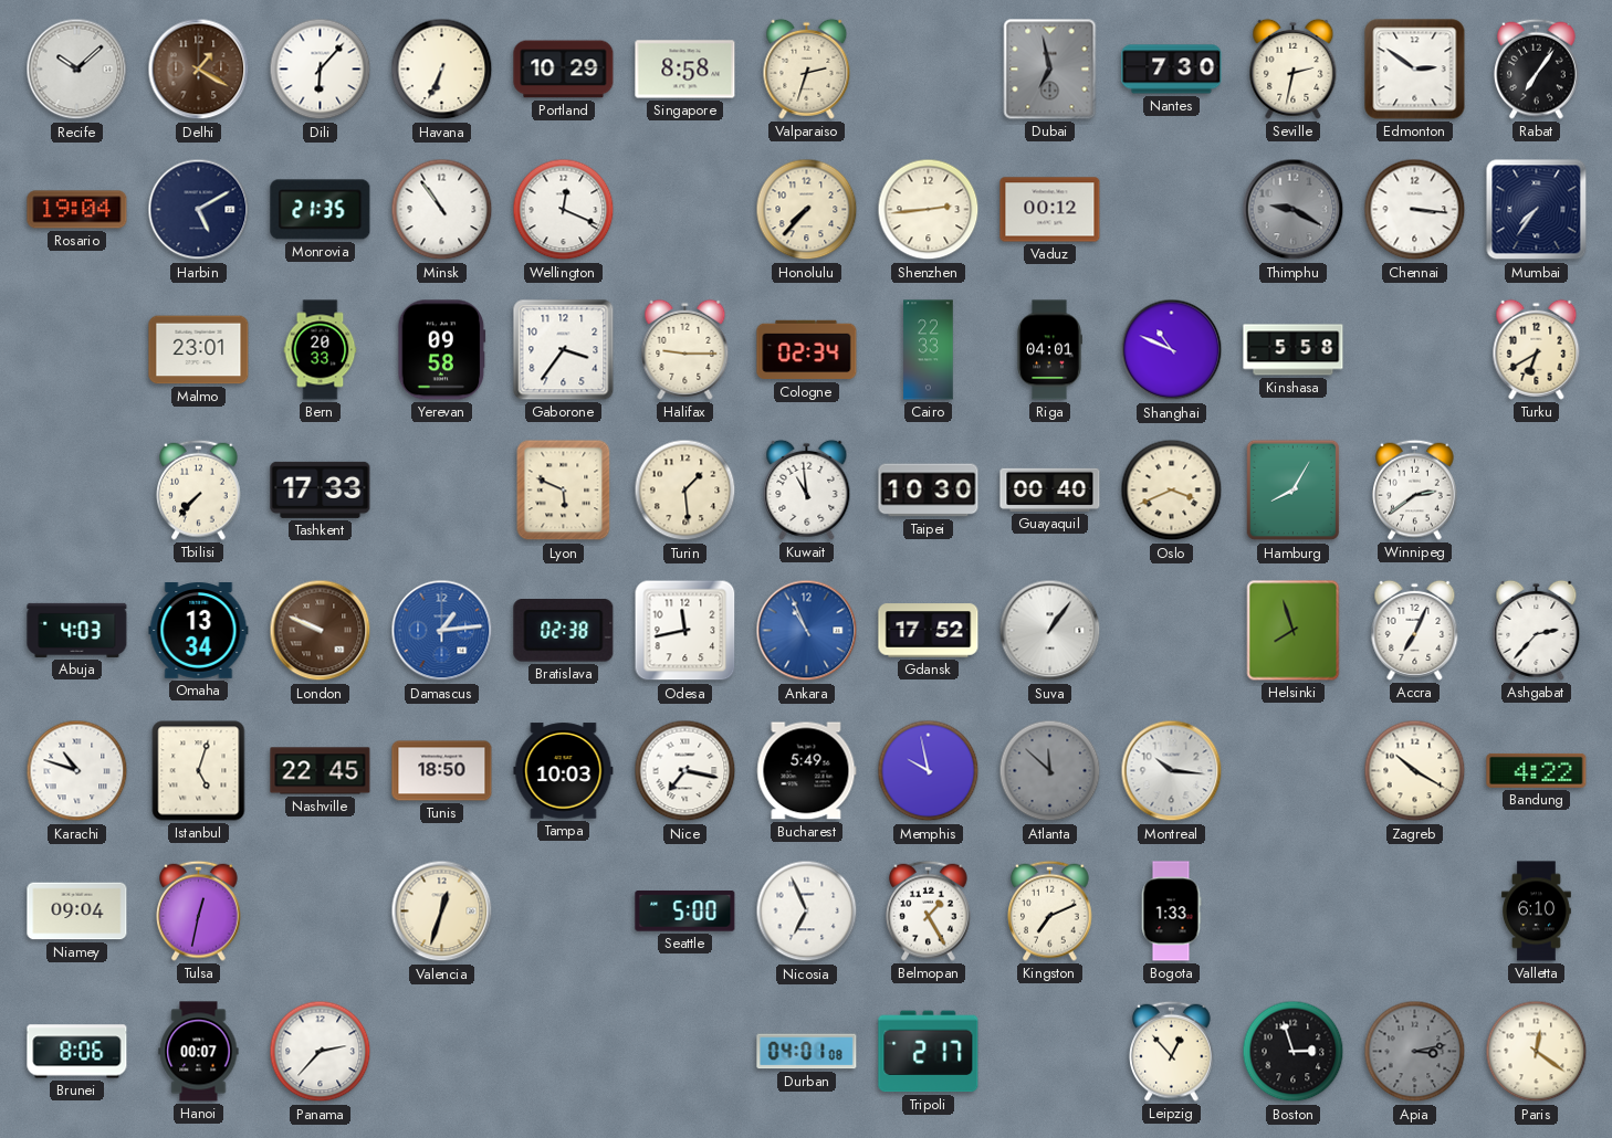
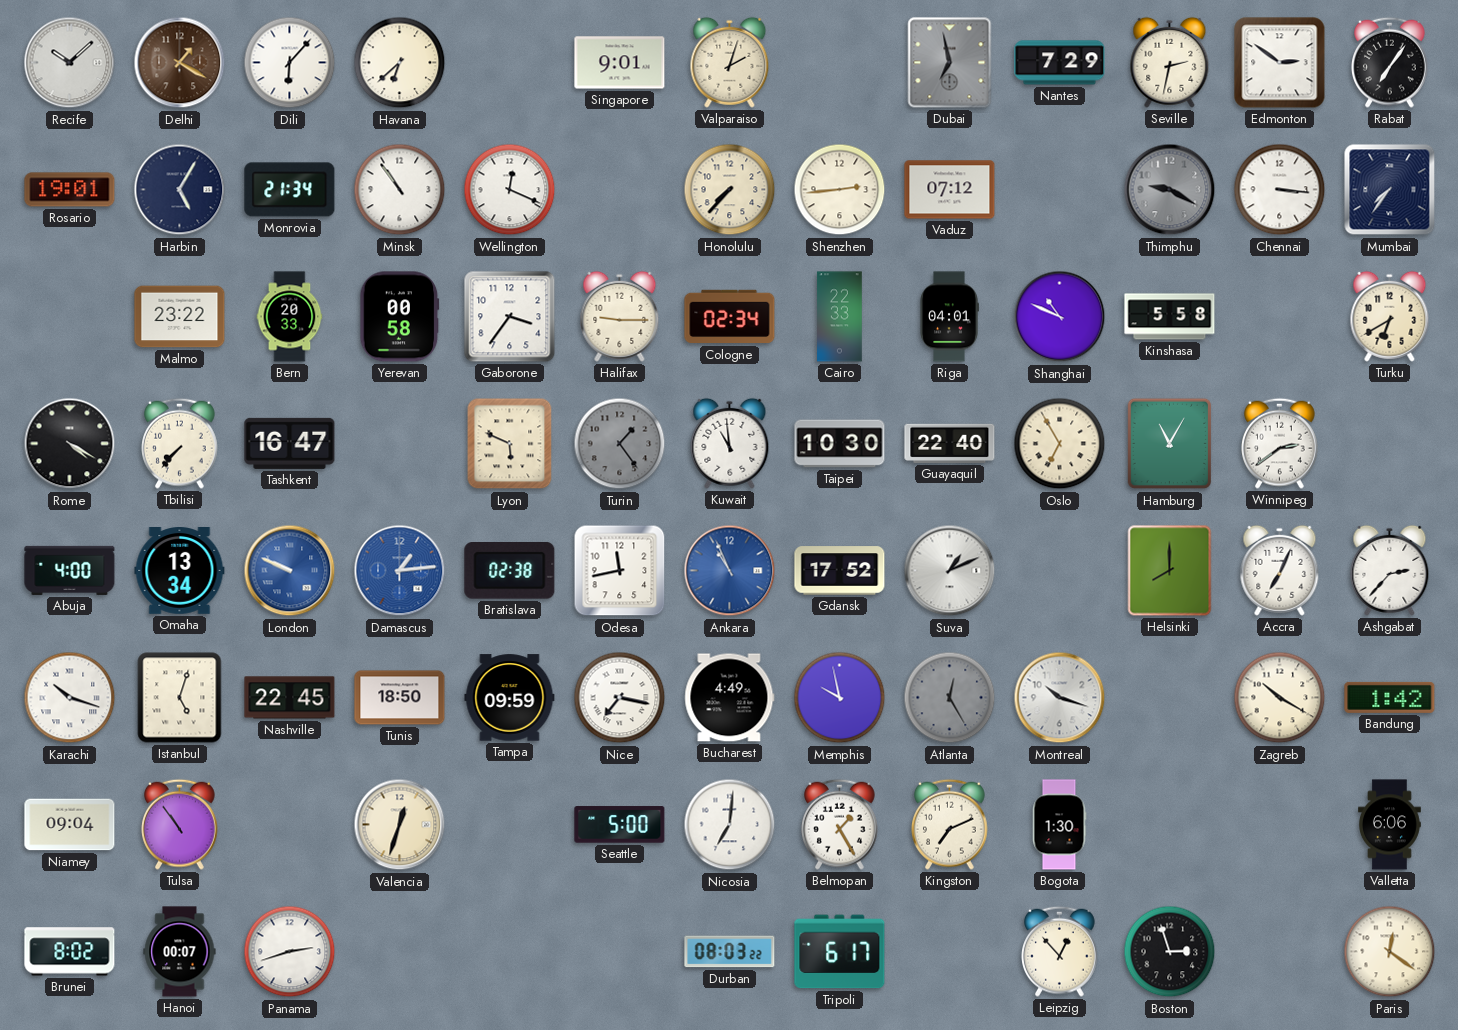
Havana: 6:34 -> 6:38 (400, 63)
Portland: 10:29 -> none (564, 70)
Singapore: 8:58 -> 9:01 (620, 63)
Valparaiso: 2:33 -> 2:03 (730, 62)
Nantes: 7:30 -> 7:29 (1060, 63)
Rosario: 19:04 -> 19:01 (70, 190)
Harbin: 5:10 -> 5:05 (180, 190)
Monrovia: 21:35 -> 21:34 (290, 190)
Vaduz: 00:12 -> 07:12 (950, 190)
Malmo: 23:01 -> 23:22 (180, 317)
Yerevan: 09:58 -> 00:58 (400, 317)
Rome: none -> 4:20 (70, 444)
Tashkent: 17:33 -> 16:47 (290, 443)
Turin: 1:29 -> 1:24 (620, 444)
Turin dial: cream -> grey (620, 444)
Guayaquil: 00:40 -> 22:40 (950, 443)
Oslo: 3:41 -> 6:55 (1060, 444)
Hamburg: 8:05 -> 11:05 (1170, 444)
Abuja: 4:03 -> 4:00 (70, 570)
London dial: brown -> blue (290, 571)
Suva: 1:06 -> 1:11 (950, 571)
Helsinki: 7:57 -> 8:00 (1170, 571)
Karachi: 10:48 -> 10:18 (70, 698)
Tampa: 10:03 -> 09:59 (510, 698)
Bucharest: 5:49 -> 4:49 (730, 698)
Atlanta: 11:52 -> 12:25 (950, 698)
Montreal: 10:16 -> 10:18 (1060, 698)
Bandung: 4:22 -> 1:42 (1390, 697)
Tulsa: 12:32 -> 10:54 (180, 824)
Nicosia: 6:56 -> 7:01 (730, 825)
Bogota: 1:33 -> 1:30 (1059, 825)
Valletta: 6:10 -> 6:06 (1390, 825)
Brunei: 8:06 -> 8:02 (70, 952)
Panama: 2:37 -> 2:42 (290, 952)
Durban: 04:01 -> 08:03 (730, 952)
Tripoli: 2:17 -> 6:17 (840, 952)
Apia: 3:13 -> none (1415, 1052)
